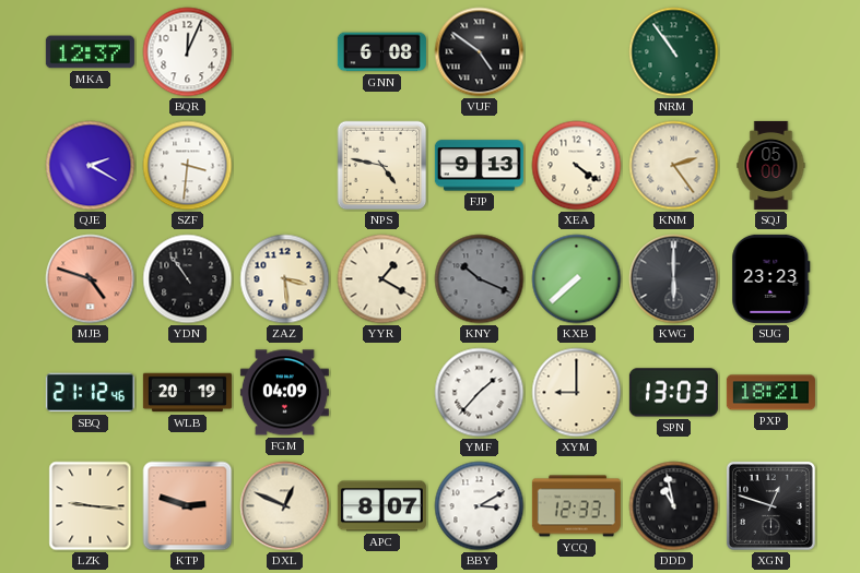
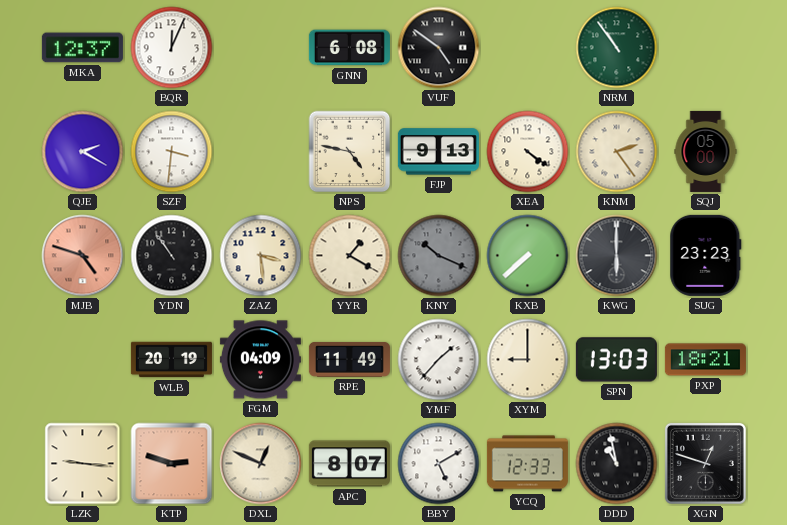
SBQ: 21:12 -> none (90, 393)
RPE: none -> 11:49 (349, 359)
BBY: 3:10 -> 5:10 (439, 464)
